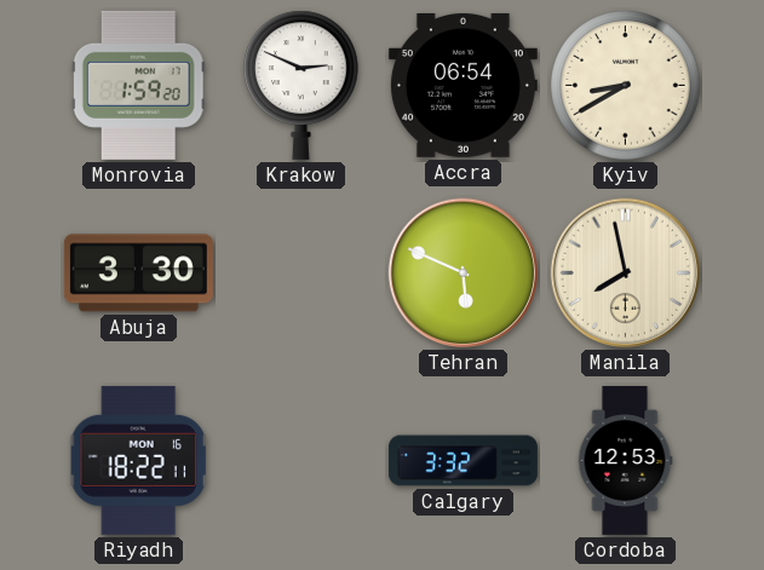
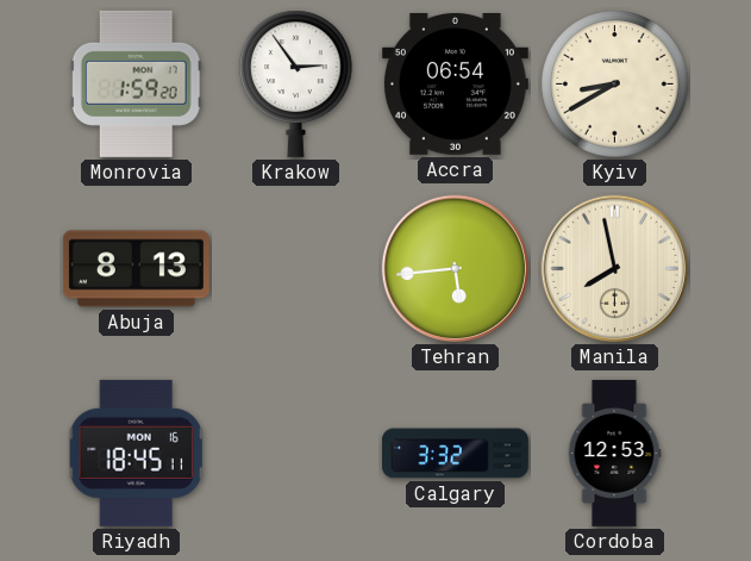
Krakow: 2:49 -> 2:54 (296, 83)
Abuja: 3:30 -> 8:13 (136, 269)
Tehran: 5:49 -> 5:44 (456, 269)
Riyadh: 18:22 -> 18:45 (136, 453)
